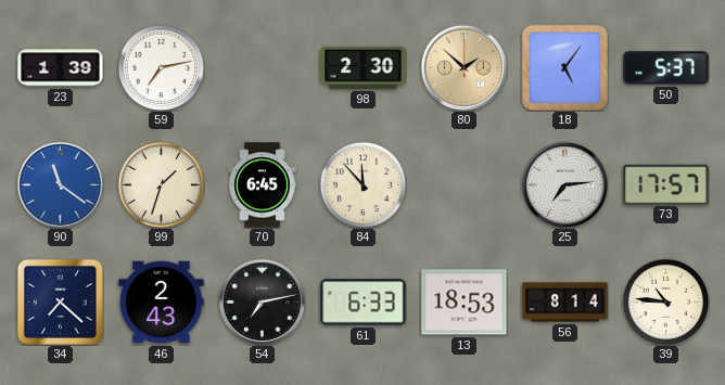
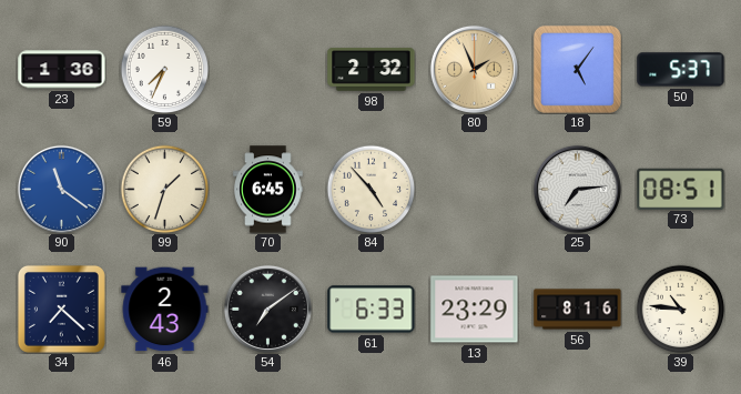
23: 1:39 -> 1:36 (62, 70)
59: 7:13 -> 7:34 (164, 69)
98: 2:30 -> 2:32 (372, 70)
80: 1:52 -> 1:56 (474, 69)
84: 11:53 -> 4:53 (370, 189)
73: 17:57 -> 08:51 (681, 189)
54: 7:13 -> 7:09 (267, 309)
13: 18:53 -> 23:29 (475, 310)
56: 8:14 -> 8:16 (578, 310)
